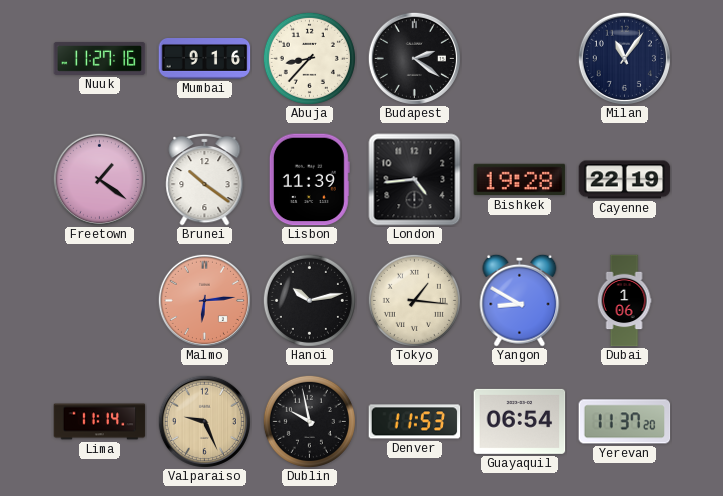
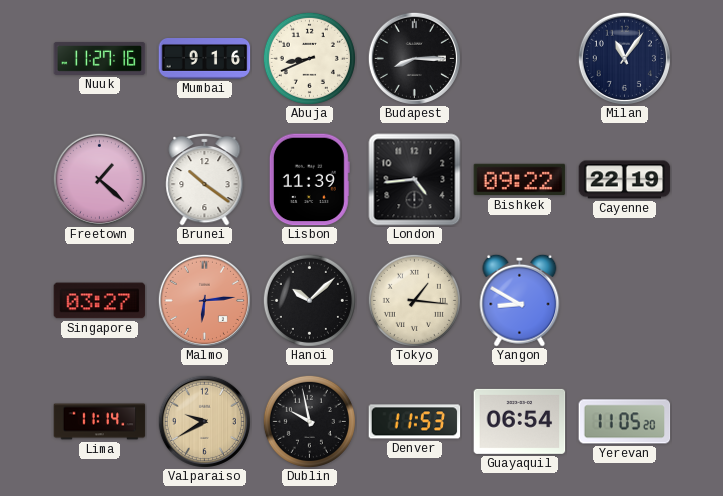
Abuja: 8:37 -> 8:41 (309, 58)
Budapest: 2:21 -> 8:15 (414, 58)
Freetown: 1:21 -> 1:22 (99, 179)
Bishkek: 19:28 -> 09:22 (520, 180)
Singapore: none -> 03:27 (100, 301)
Hanoi: 10:13 -> 10:08 (309, 300)
Dubai: 1:06 -> none (624, 301)
Valparaiso: 9:26 -> 9:40 (204, 421)
Yerevan: 11:37 -> 11:05 (625, 422)
